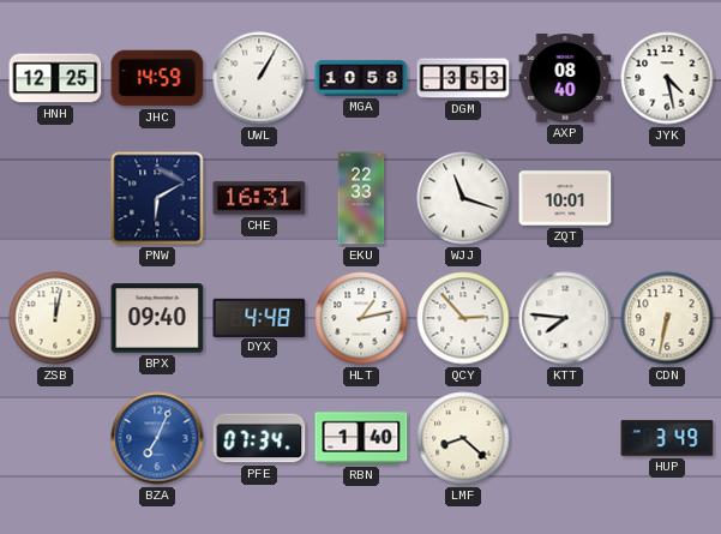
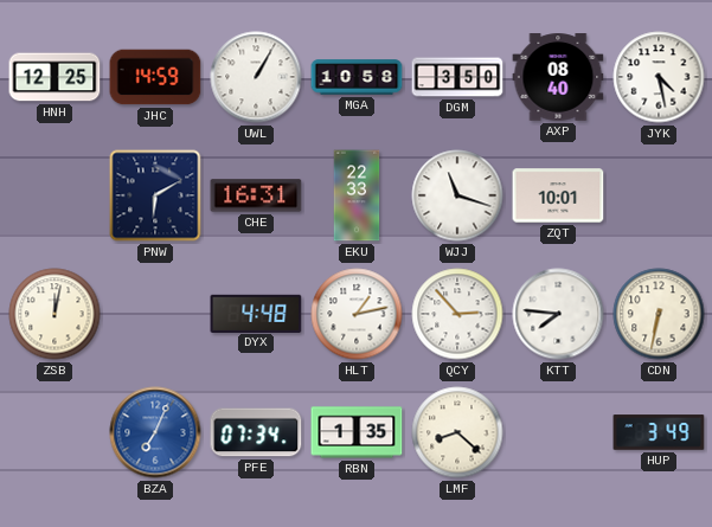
DGM: 3:53 -> 3:50 (457, 77)
BPX: 09:40 -> none (157, 318)
RBN: 1:40 -> 1:35 (357, 432)
